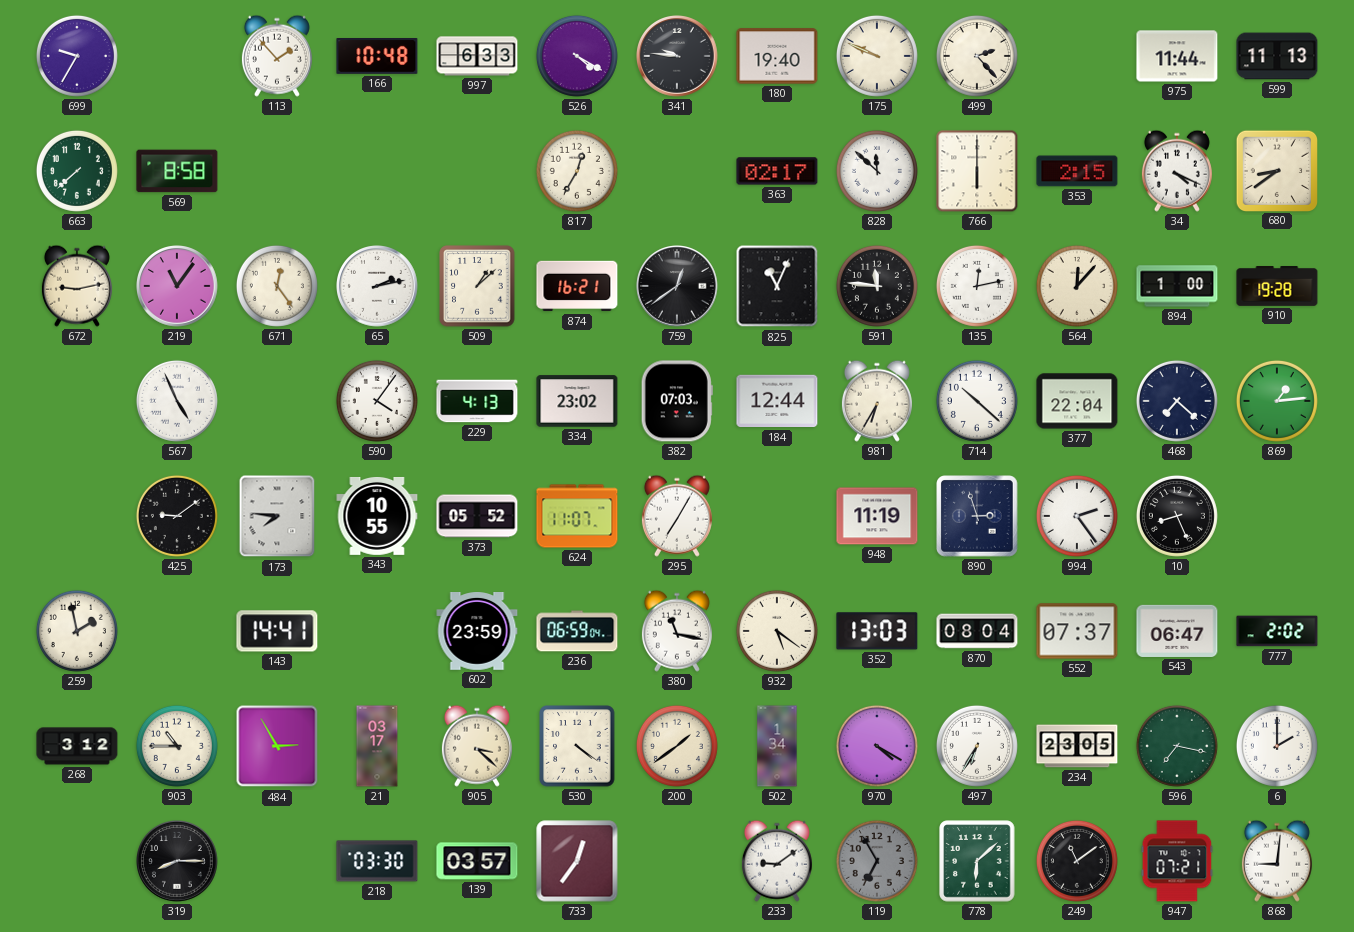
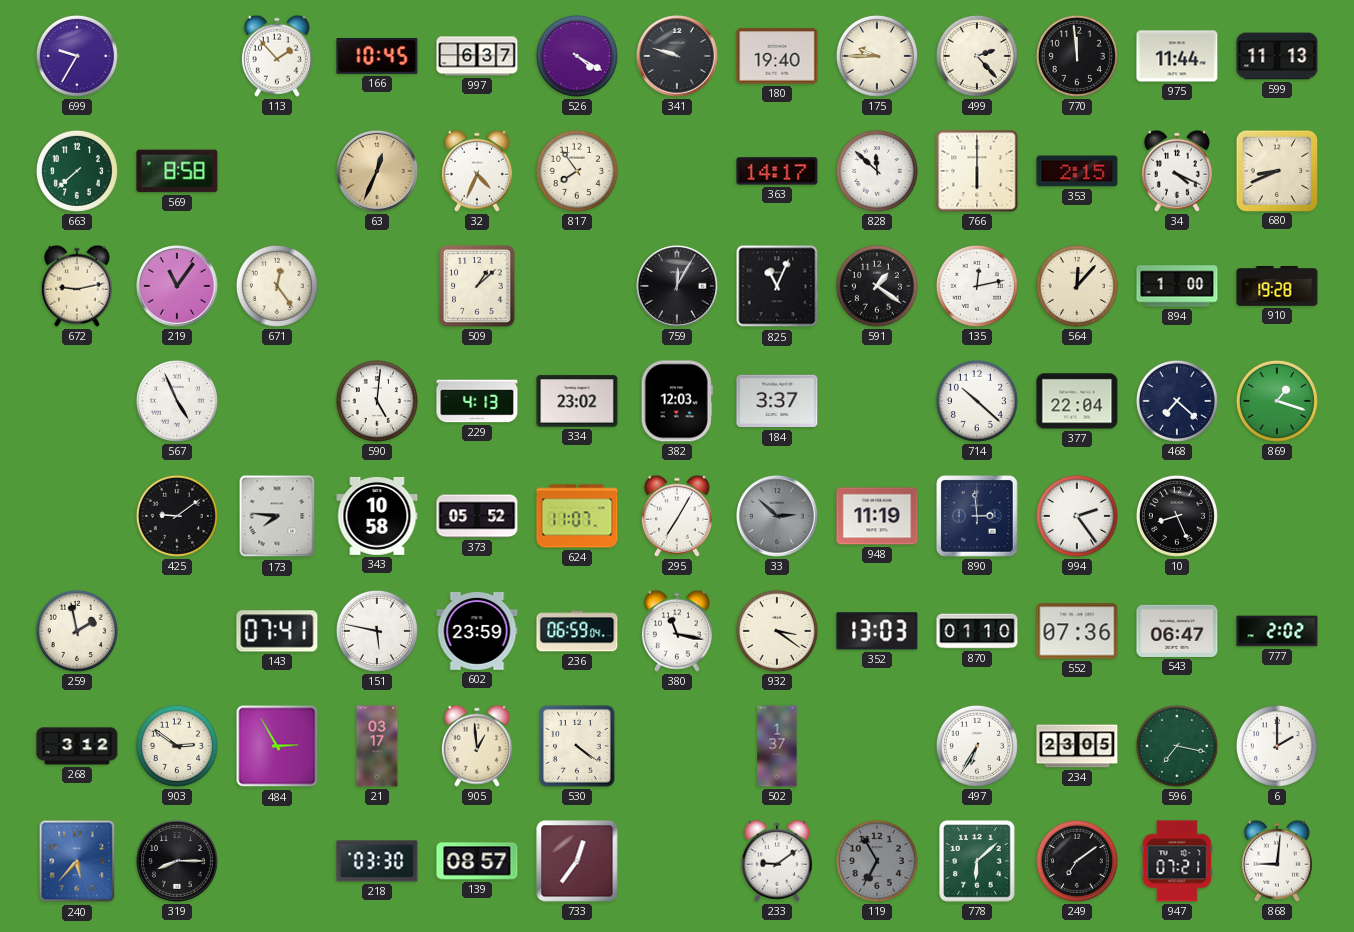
166: 10:48 -> 10:45 (377, 57)
997: 6:33 -> 6:37 (477, 56)
341: 9:46 -> 9:48 (678, 57)
175: 9:49 -> 9:45 (877, 56)
770: none -> 11:59 (1077, 56)
63: none -> 12:34 (378, 172)
32: none -> 4:34 (477, 171)
817: 12:35 -> 7:54 (577, 171)
363: 02:17 -> 14:17 (777, 171)
680: 8:39 -> 8:41 (1276, 170)
65: 2:13 -> none (378, 287)
874: 16:21 -> none (577, 286)
759: 12:39 -> 12:05 (678, 287)
591: 11:46 -> 1:21 (877, 286)
590: 4:06 -> 5:01 (377, 401)
382: 07:03 -> 12:03 (677, 401)
184: 12:44 -> 3:37 (777, 401)
981: 6:35 -> none (877, 401)
869: 1:14 -> 1:18 (1277, 401)
343: 10:55 -> 10:58 (377, 516)
33: none -> 2:52 (778, 517)
890: 2:57 -> 2:59 (977, 516)
143: 14:41 -> 07:41 (277, 631)
151: none -> 5:47 (377, 631)
932: 5:21 -> 3:21 (777, 631)
870: 08:04 -> 01:10 (977, 631)
552: 07:37 -> 07:36 (1077, 631)
903: 10:45 -> 2:51 (177, 746)
905: 3:22 -> 12:59 (477, 746)
200: 1:39 -> none (677, 746)
502: 1:34 -> 1:37 (777, 746)
970: 4:20 -> none (877, 746)
240: none -> 5:37 (77, 861)
139: 03:57 -> 08:57 (477, 861)
249: 11:09 -> 7:09 (1077, 861)
